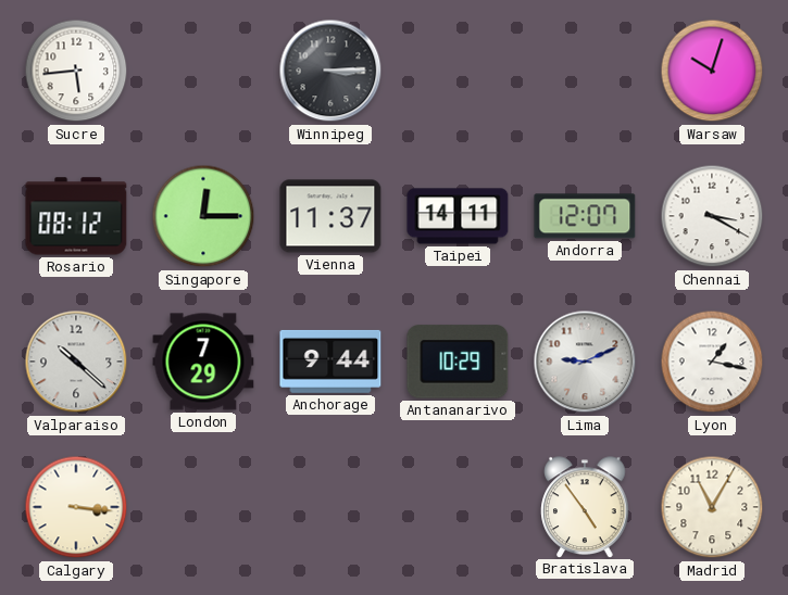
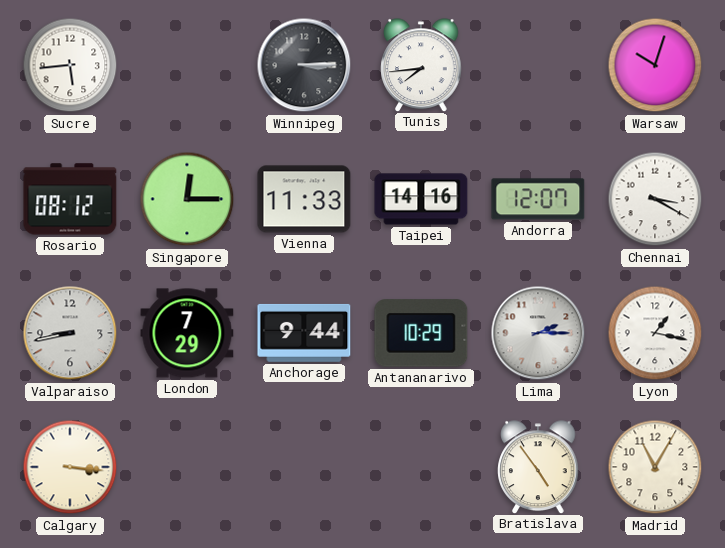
Tunis: none -> 7:44 (421, 65)
Vienna: 11:37 -> 11:33 (304, 199)
Taipei: 14:11 -> 14:16 (421, 199)
Valparaiso: 10:22 -> 8:43 (70, 333)
Lima: 9:11 -> 2:15 (538, 333)
